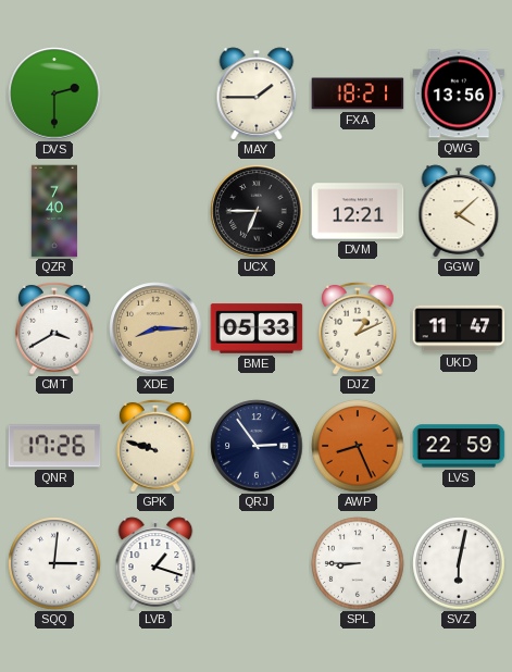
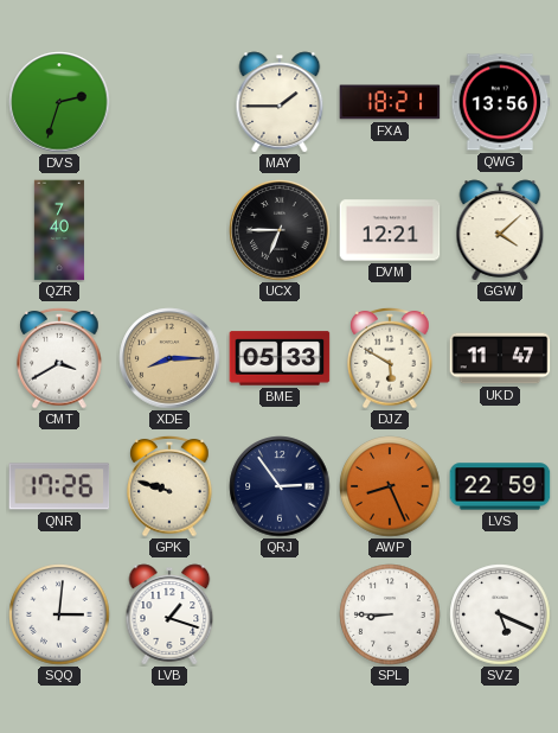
DVS: 2:30 -> 2:33 (59, 102)
DJZ: 1:11 -> 5:50 (390, 358)
SVZ: 6:02 -> 5:19 (500, 614)
